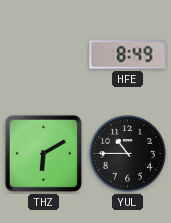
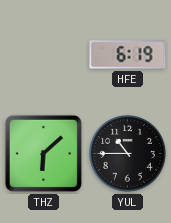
HFE: 8:49 -> 6:19 (128, 55)
THZ: 6:10 -> 6:08 (43, 153)
